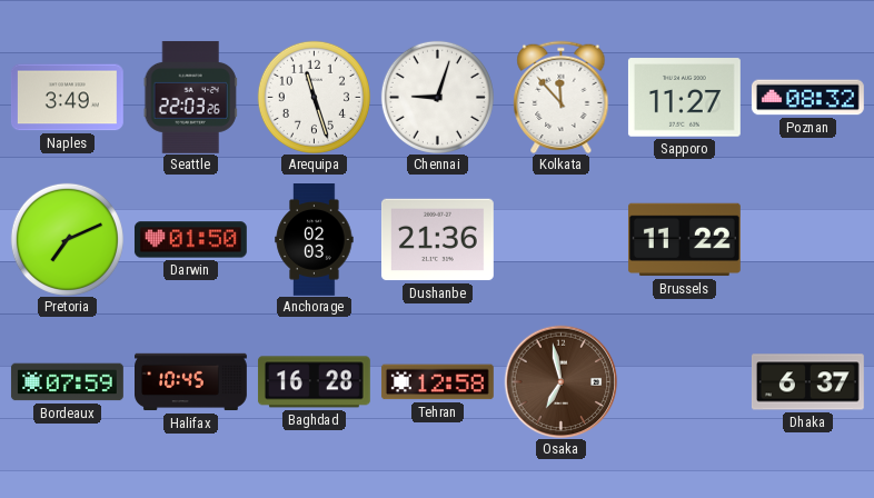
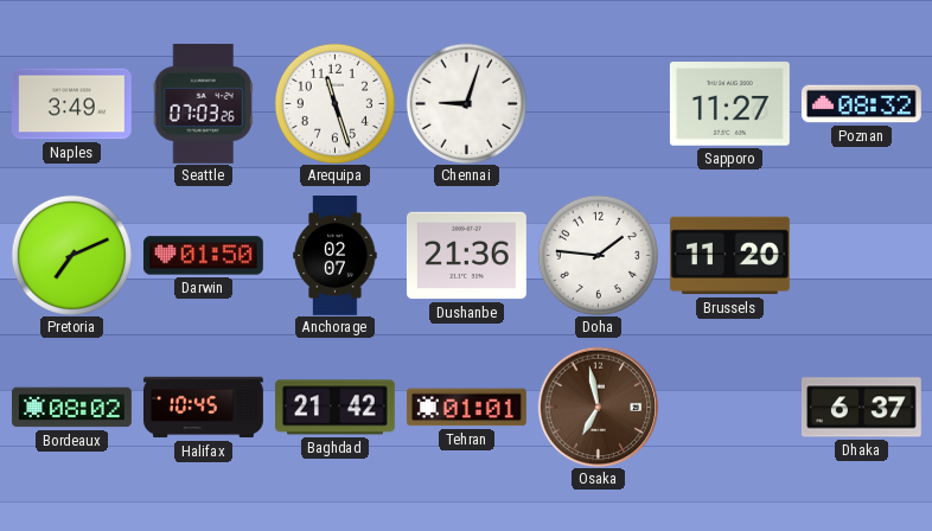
Seattle: 22:03 -> 07:03 (203, 103)
Kolkata: 11:53 -> none (562, 97)
Anchorage: 02:03 -> 02:07 (336, 256)
Doha: none -> 1:46 (598, 255)
Brussels: 11:22 -> 11:20 (729, 256)
Bordeaux: 07:59 -> 08:02 (71, 408)
Baghdad: 16:28 -> 21:42 (334, 408)
Tehran: 12:58 -> 01:01 (466, 408)
